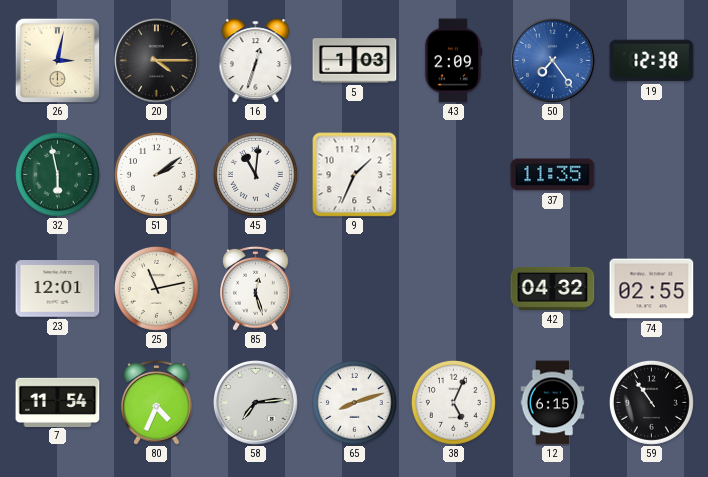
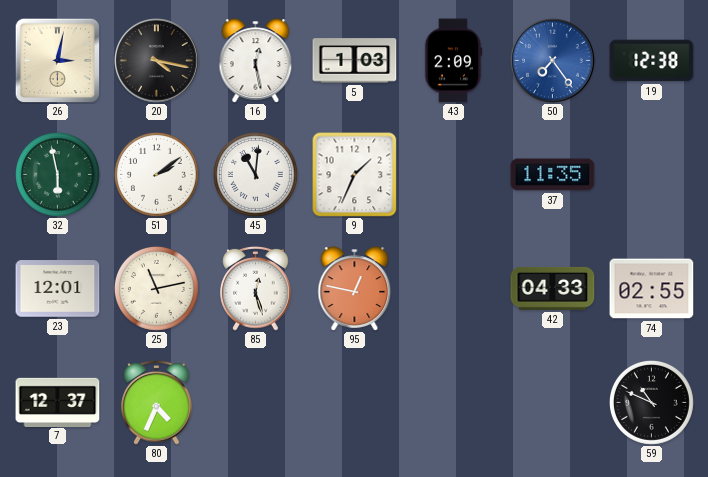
20: 4:15 -> 4:17 (157, 61)
16: 12:33 -> 12:28 (256, 61)
95: none -> 12:47 (355, 289)
42: 04:32 -> 04:33 (553, 288)
7: 11:54 -> 12:37 (58, 402)
58: 7:14 -> none (256, 403)
65: 8:12 -> none (354, 402)
38: 5:04 -> none (453, 402)
12: 6:15 -> none (553, 403)
59: 10:54 -> 10:49 (651, 402)
